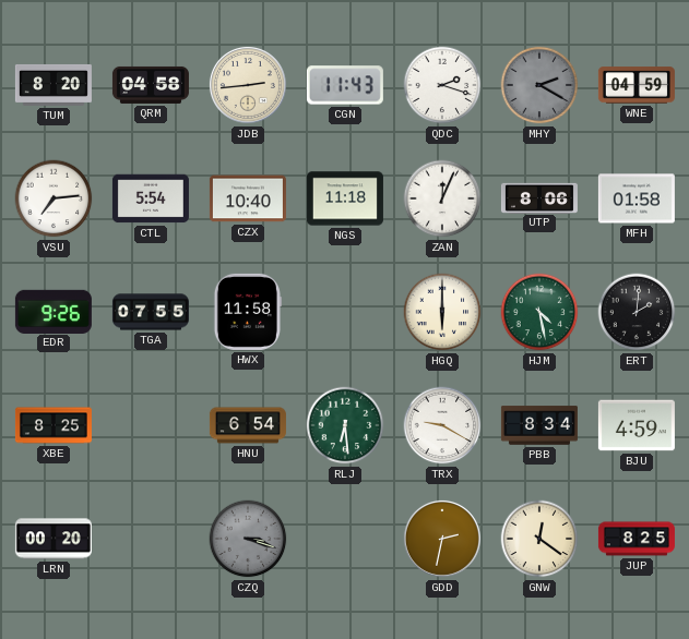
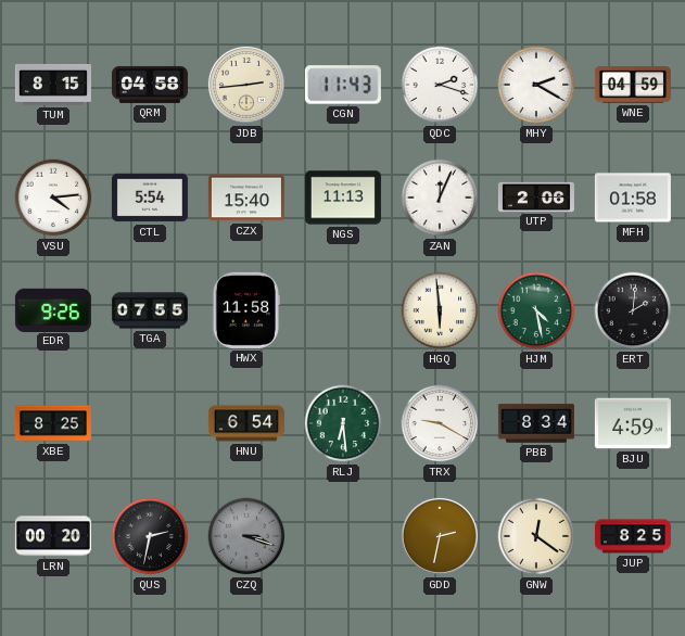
TUM: 8:20 -> 8:15 (53, 85)
MHY dial: grey -> white (536, 85)
VSU: 7:14 -> 4:14 (53, 198)
CZX: 10:40 -> 15:40 (246, 198)
NGS: 11:18 -> 11:13 (343, 198)
UTP: 8:06 -> 2:06 (536, 196)
HGQ: 6:00 -> 5:59 (440, 310)
QUS: none -> 2:32 (150, 536)
